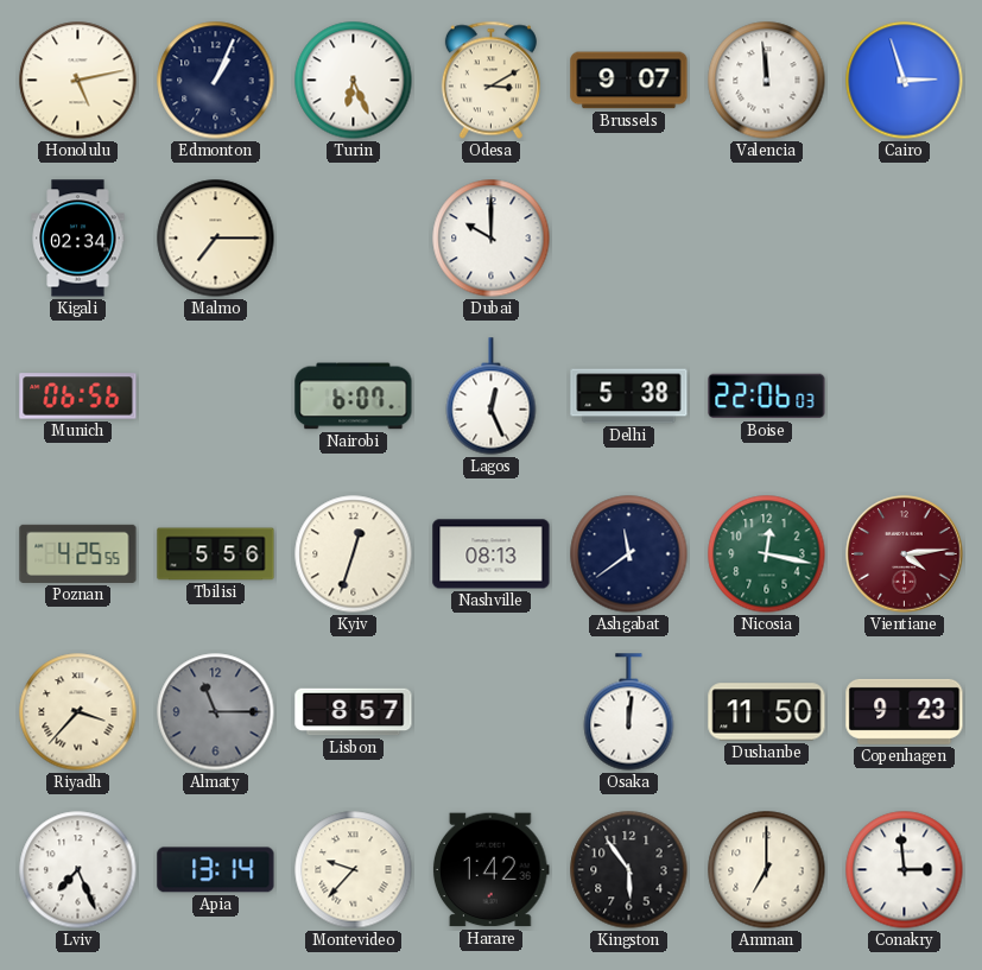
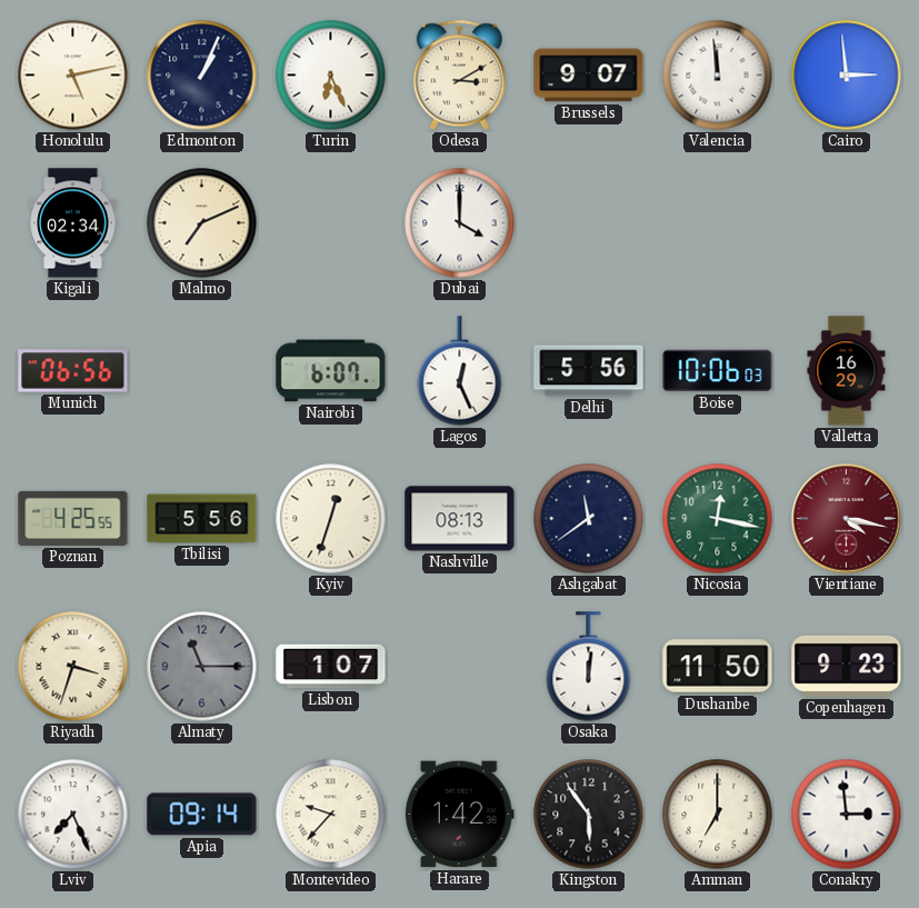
Cairo: 2:57 -> 2:59 (847, 76)
Malmo: 7:15 -> 7:11 (202, 223)
Dubai: 10:00 -> 4:00 (460, 223)
Delhi: 5:38 -> 5:56 (589, 371)
Boise: 22:06 -> 10:06 (718, 371)
Valletta: none -> 16:29 (847, 371)
Vientiane: 4:14 -> 4:17 (847, 519)
Riyadh: 3:37 -> 3:33 (73, 667)
Lisbon: 8:57 -> 1:07 (331, 667)
Apia: 13:14 -> 09:14 (202, 815)
